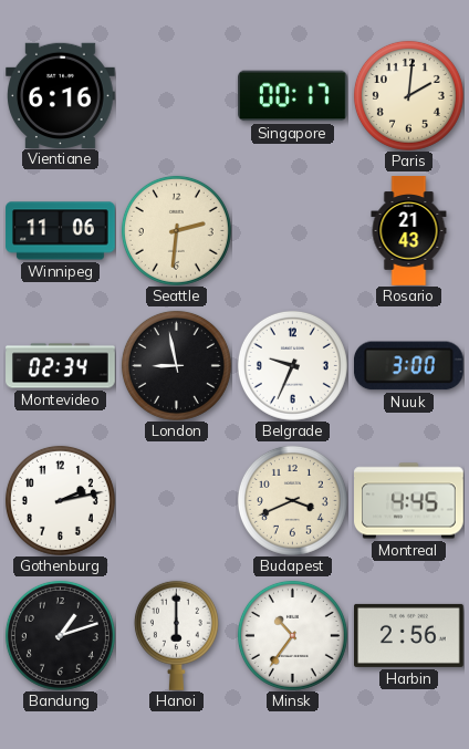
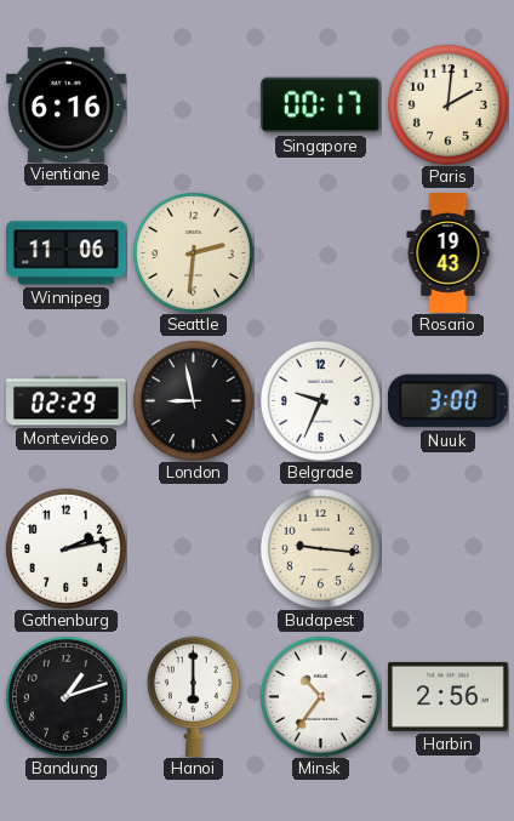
Rosario: 21:43 -> 19:43 (449, 253)
Montevideo: 02:34 -> 02:29 (67, 401)
Budapest: 3:41 -> 9:16 (320, 548)
Montreal: 4:45 -> none (409, 501)
